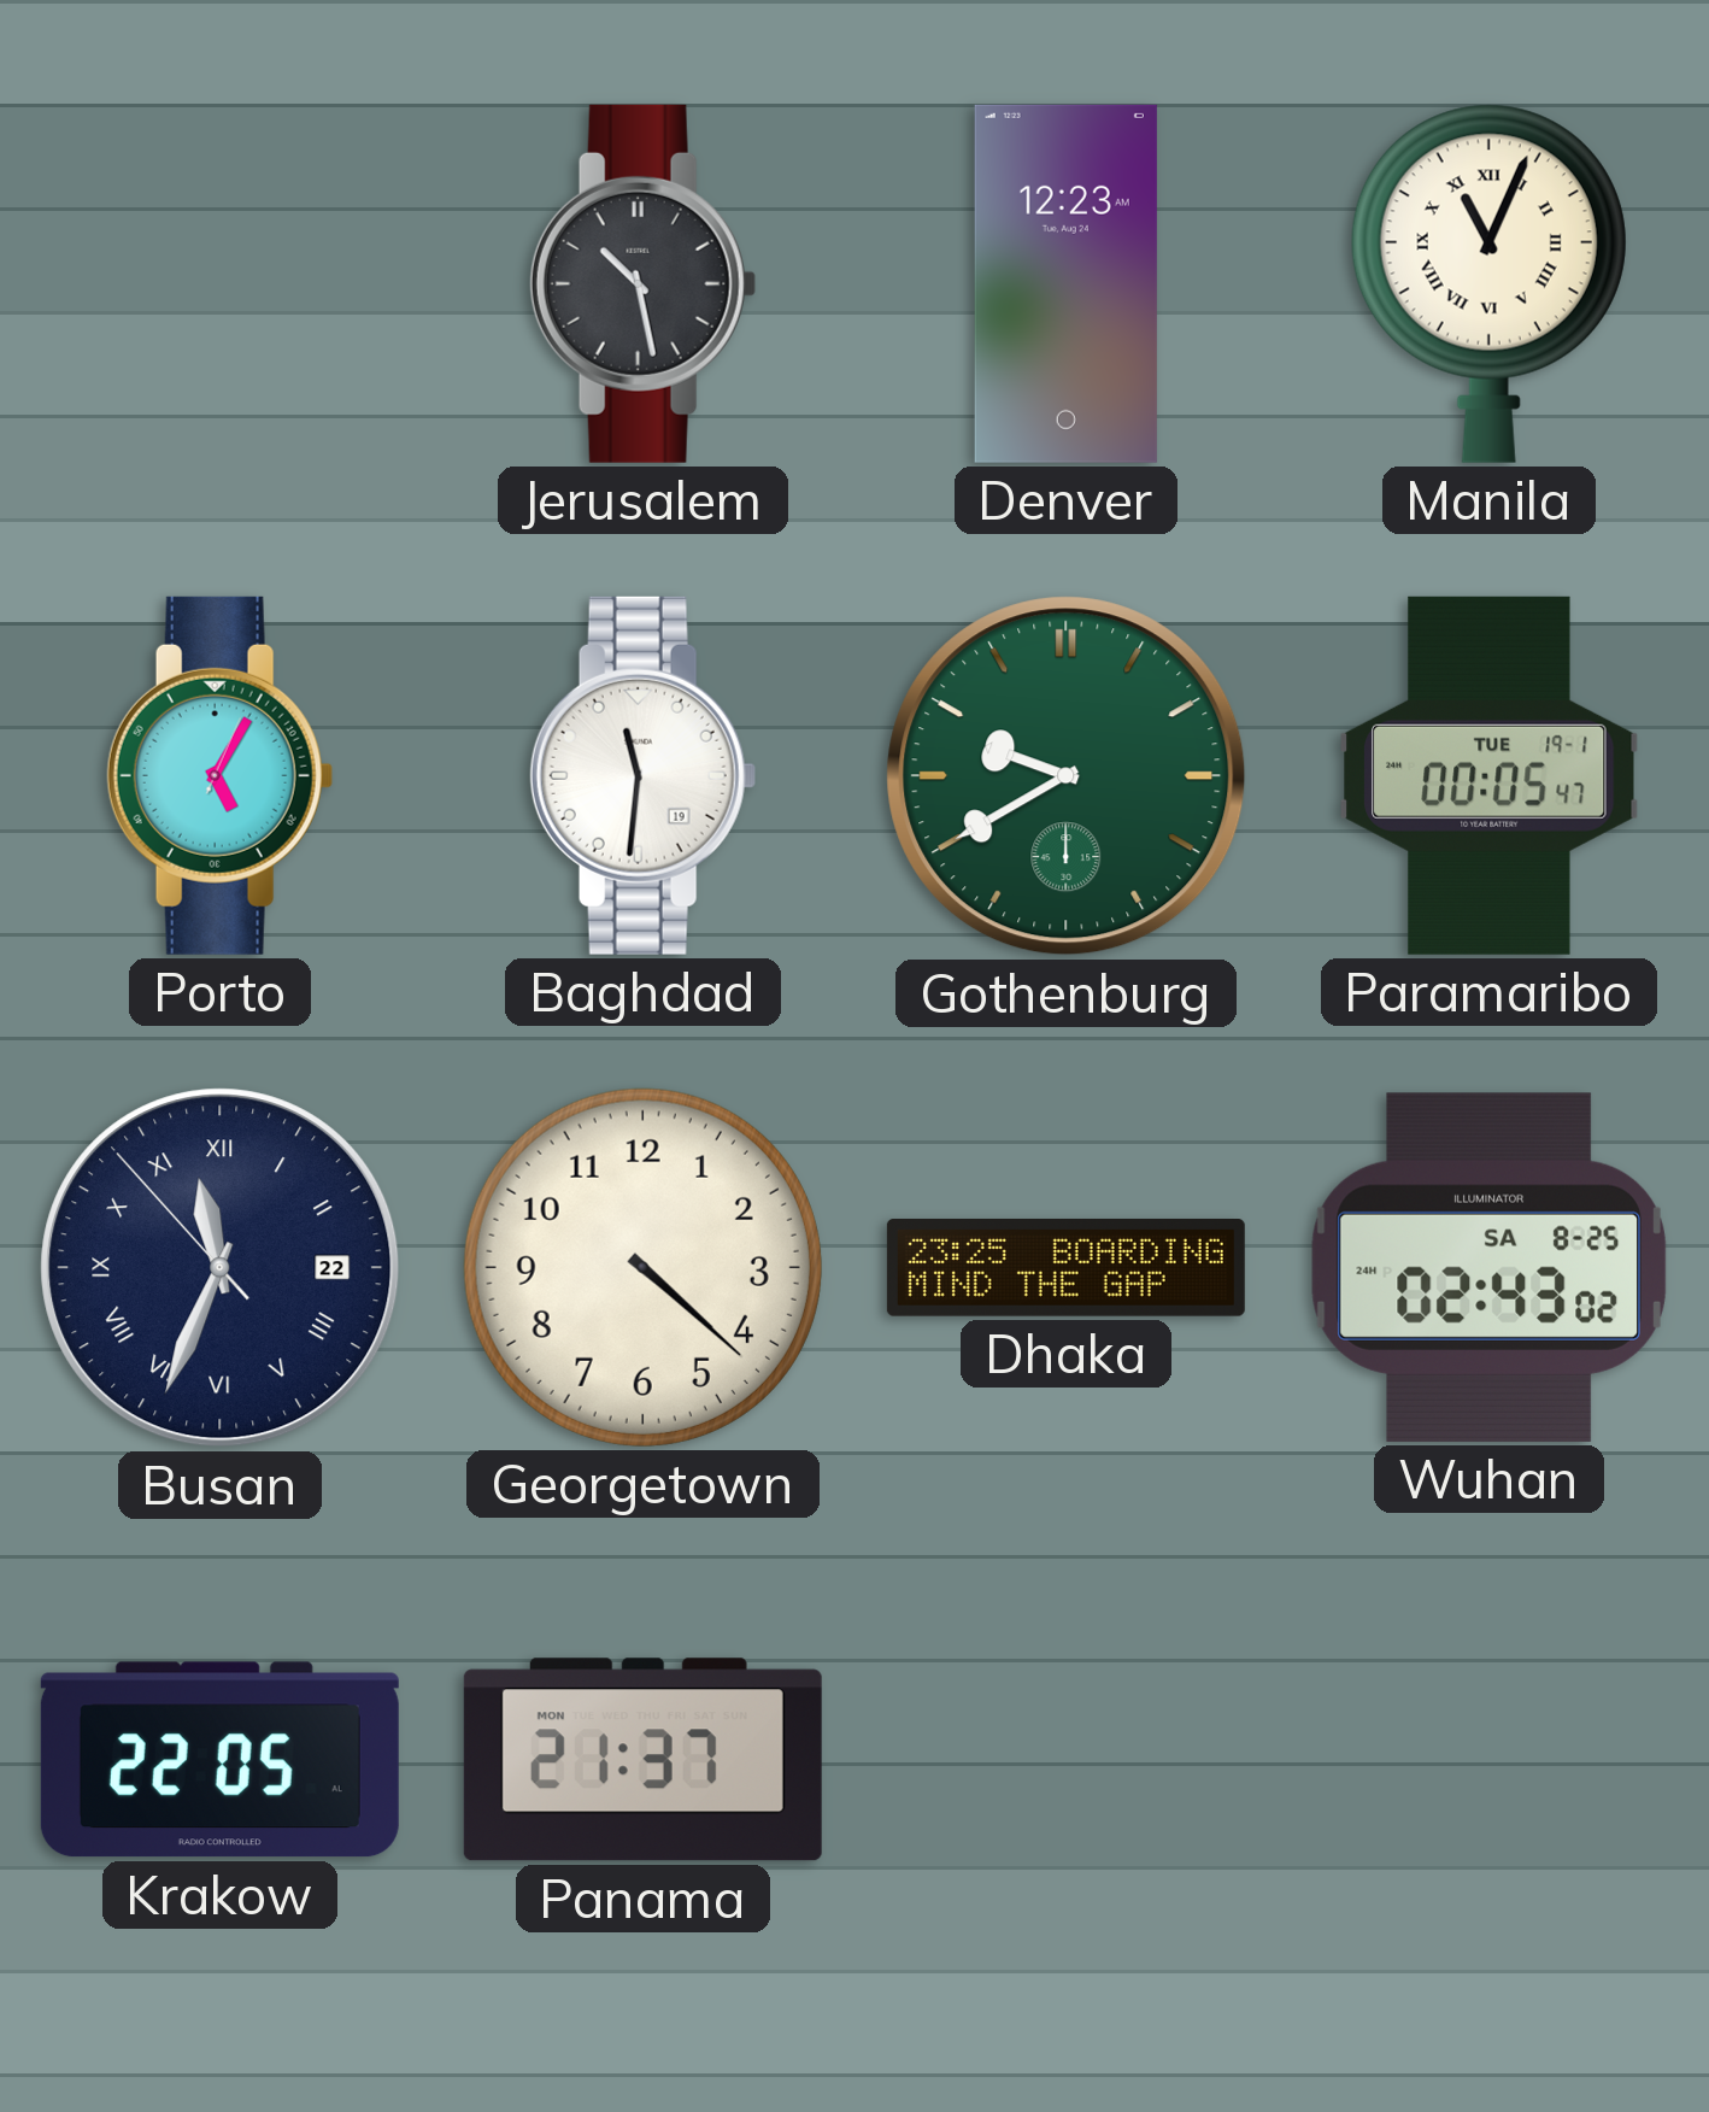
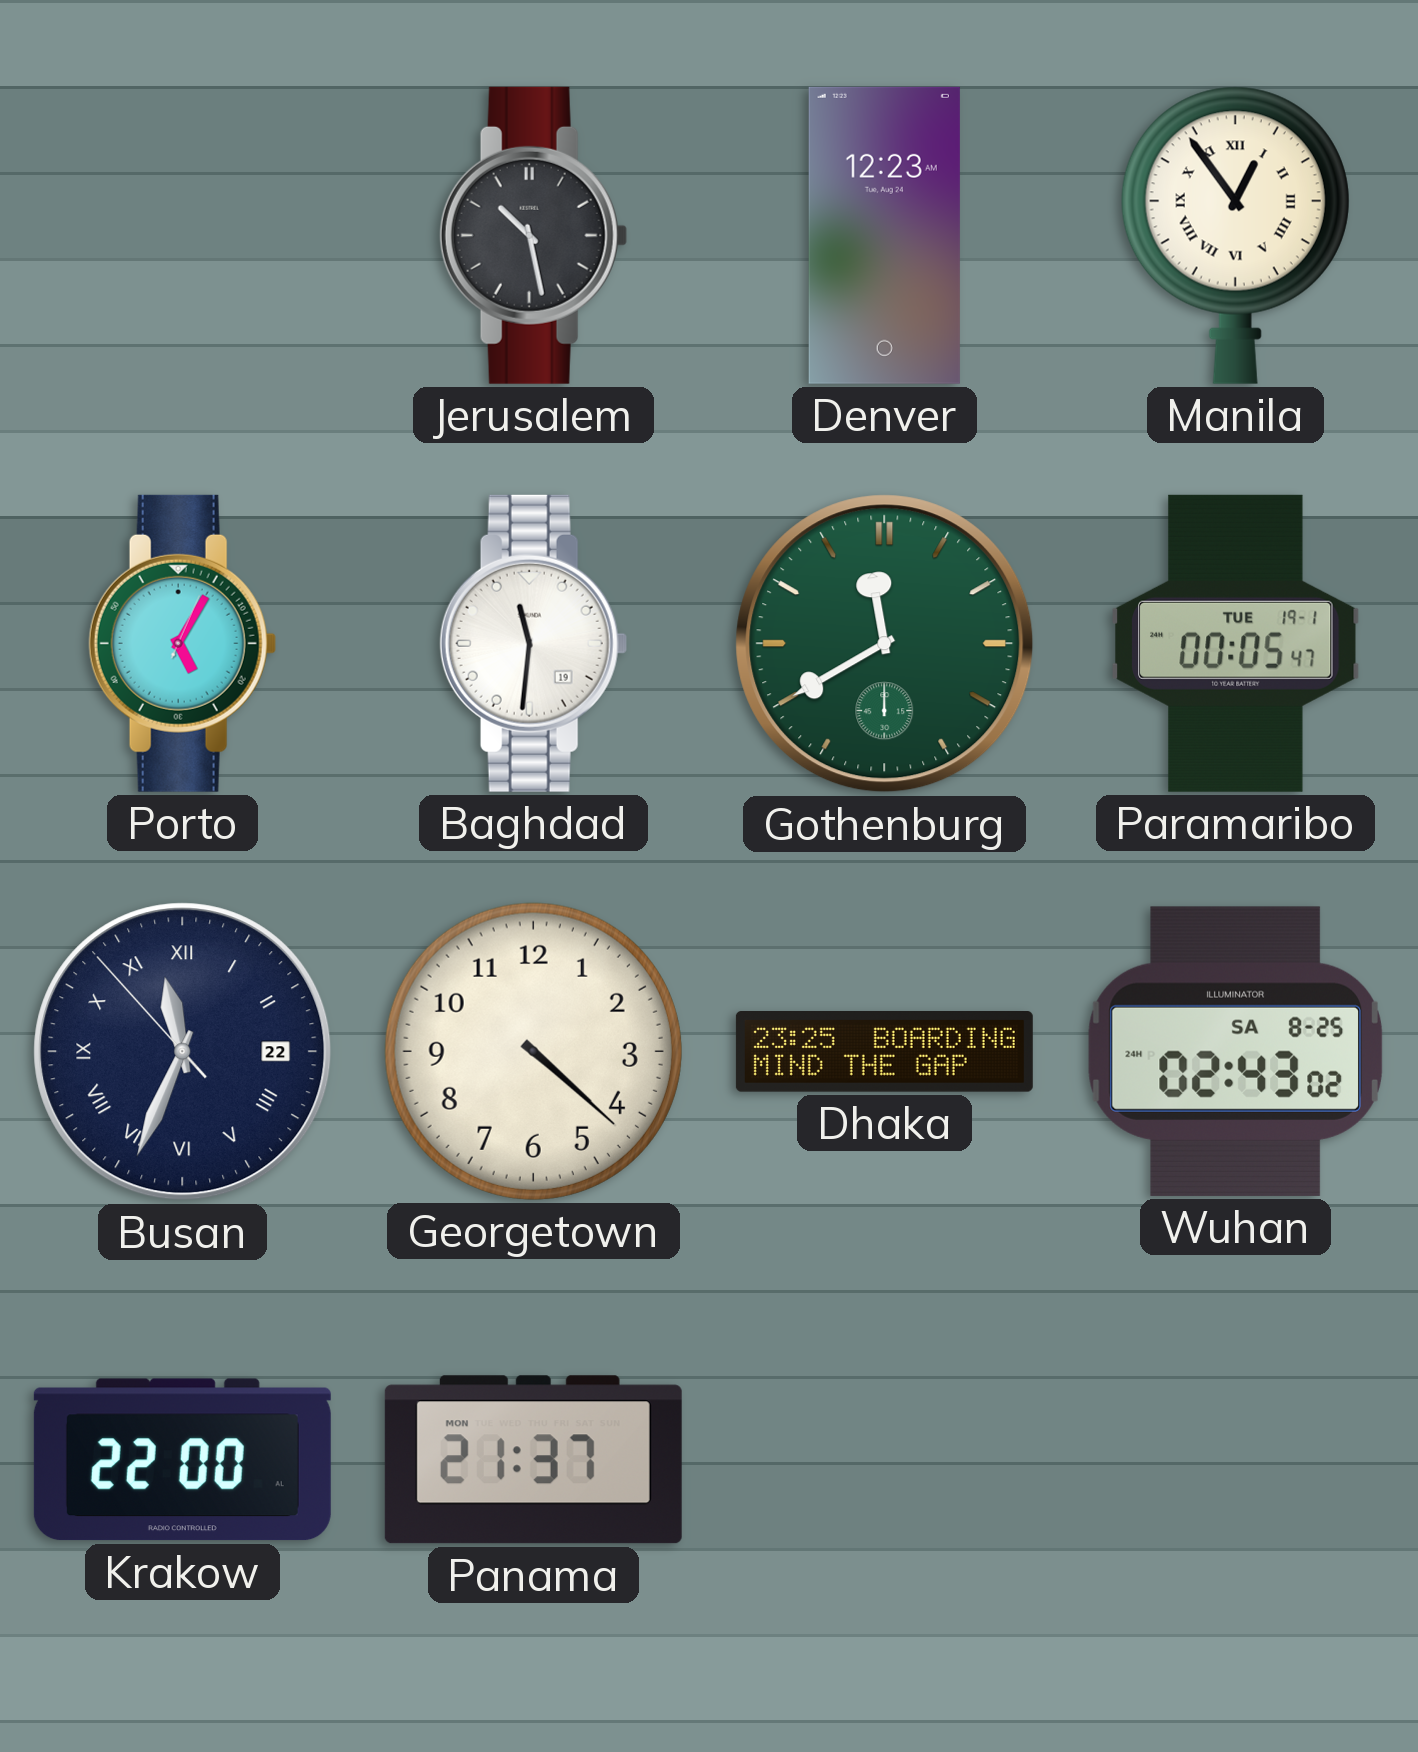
Manila: 11:04 -> 12:54 (1235, 235)
Gothenburg: 9:40 -> 11:40 (885, 644)
Krakow: 22:05 -> 22:00 (182, 1460)
